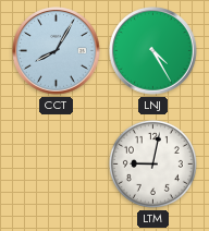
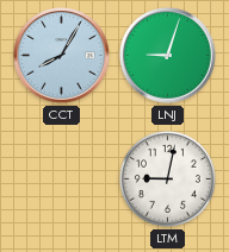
LNJ: 4:25 -> 9:03 (168, 56)
